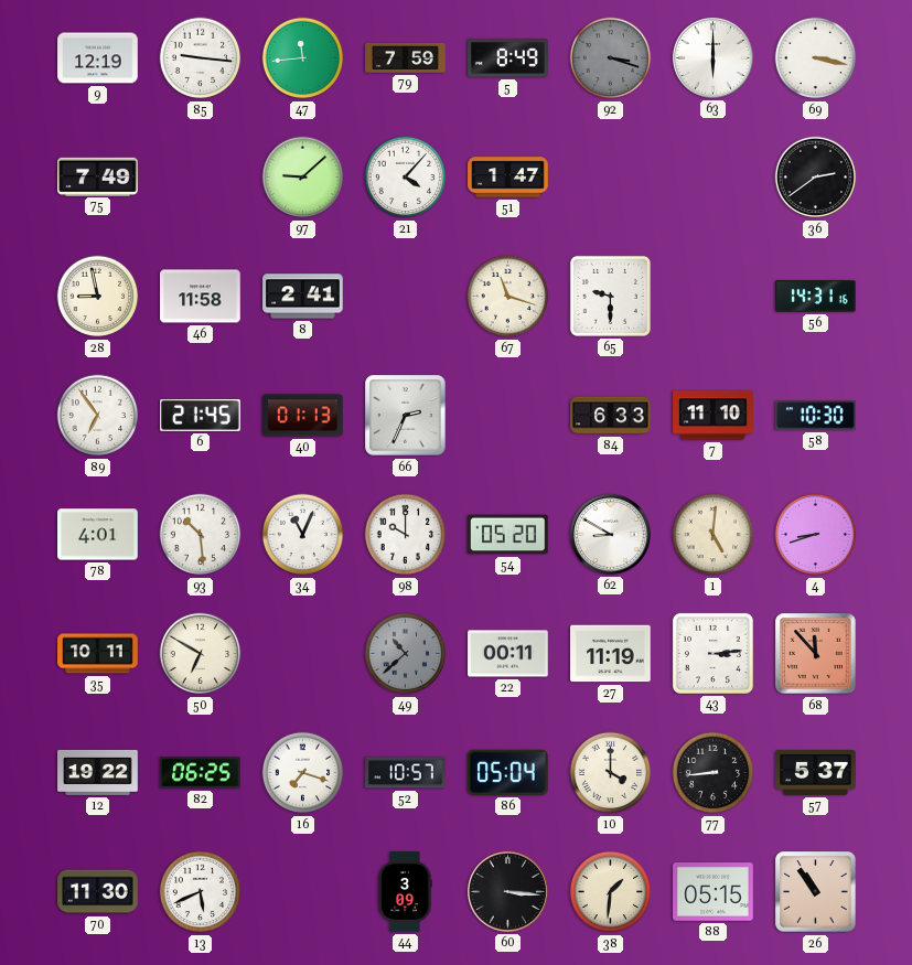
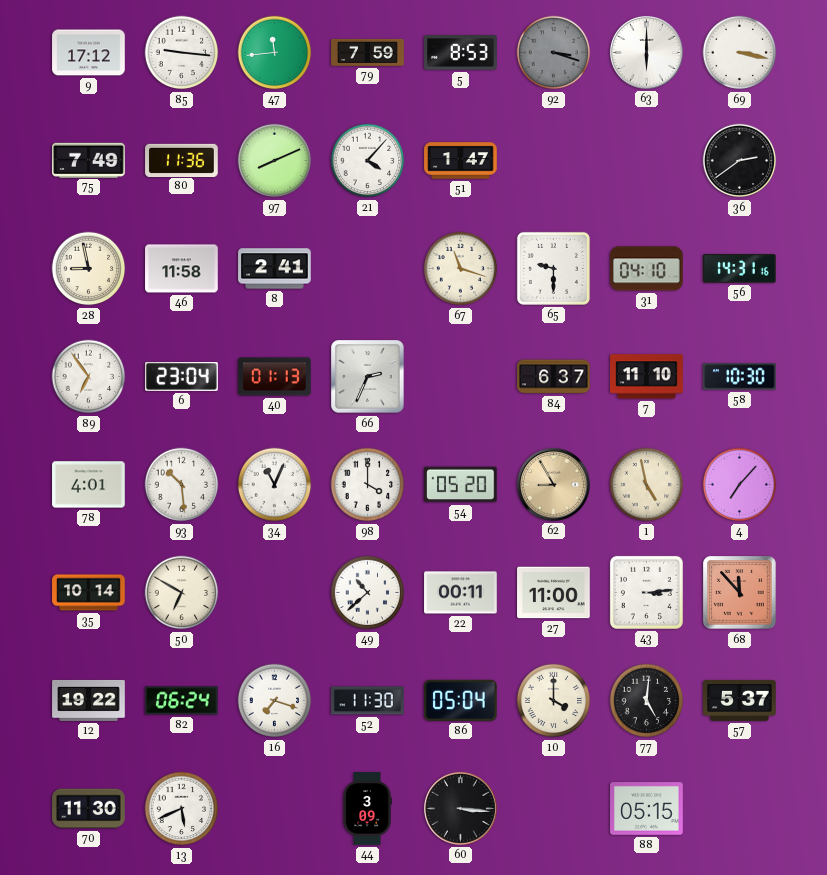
9: 12:19 -> 17:12 (89, 53)
5: 8:49 -> 8:53 (461, 53)
80: none -> 11:36 (182, 160)
97: 9:08 -> 8:11 (275, 161)
31: none -> 04:10 (647, 269)
6: 21:45 -> 23:04 (182, 377)
84: 6:33 -> 6:37 (554, 377)
98: 10:00 -> 4:00 (368, 485)
62: 8:50 -> 8:55 (553, 484)
62 dial: white -> champagne (553, 484)
1: 5:01 -> 4:58 (647, 485)
4: 8:42 -> 7:07 (740, 485)
35: 10:11 -> 10:14 (89, 593)
49 dial: grey -> white (368, 593)
27: 11:19 -> 11:00 (554, 593)
82: 06:25 -> 06:24 (182, 701)
52: 10:57 -> 11:30 (368, 701)
77: 8:44 -> 5:01 (647, 701)
38: 1:31 -> none (611, 892)
26: 10:54 -> none (816, 892)
